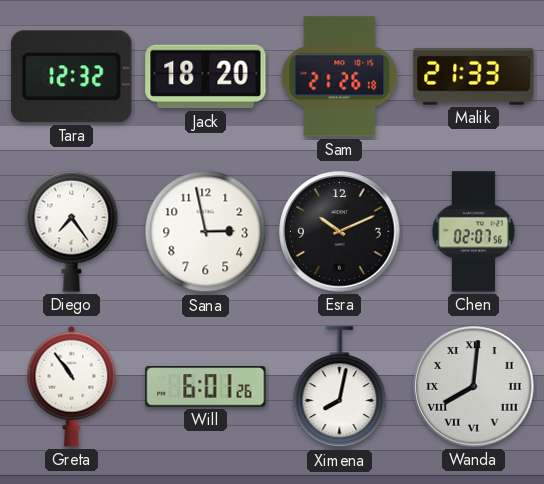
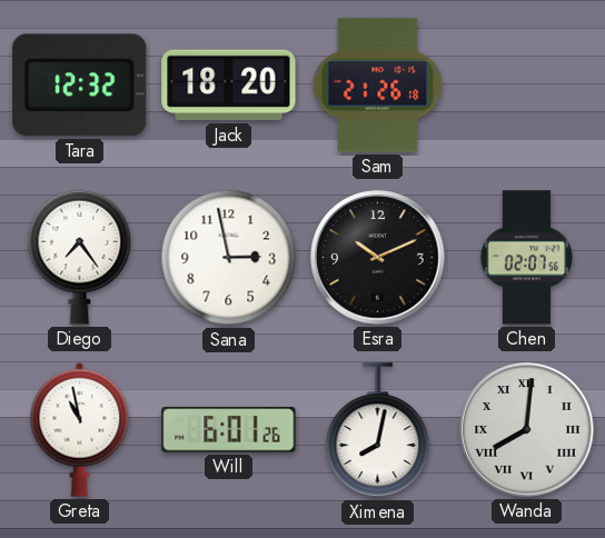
Malik: 21:33 -> none (474, 77)
Greta: 10:54 -> 10:58 (80, 429)
